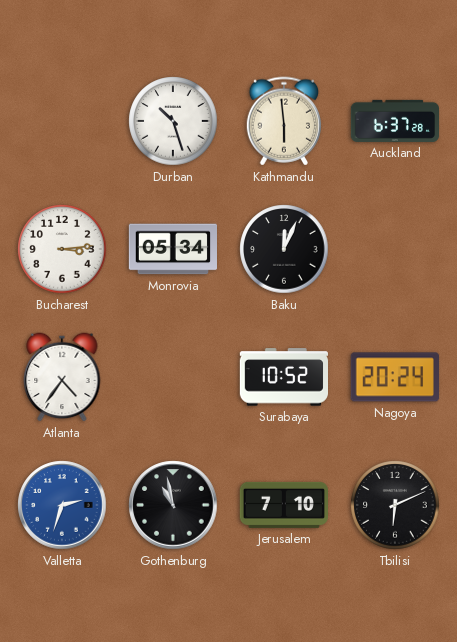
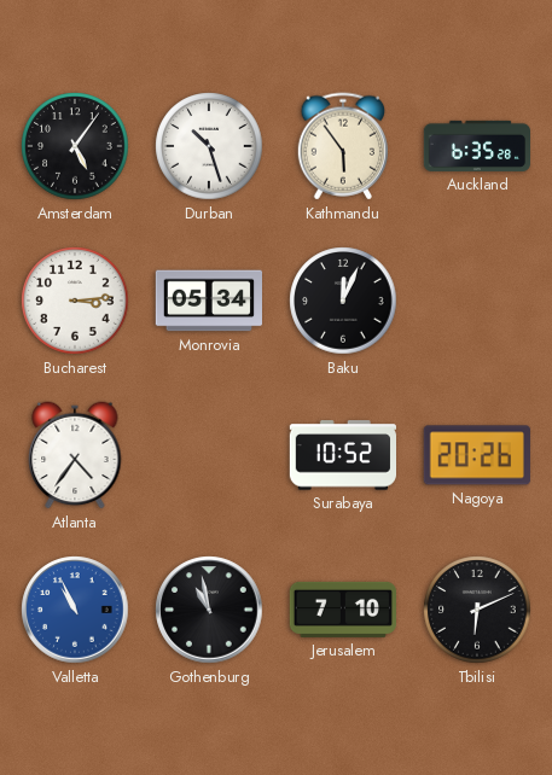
Amsterdam: none -> 5:06 (75, 146)
Kathmandu: 5:59 -> 5:54 (342, 146)
Auckland: 6:37 -> 6:35 (476, 146)
Nagoya: 20:24 -> 20:26 (477, 455)
Valletta: 2:33 -> 10:56 (75, 610)
